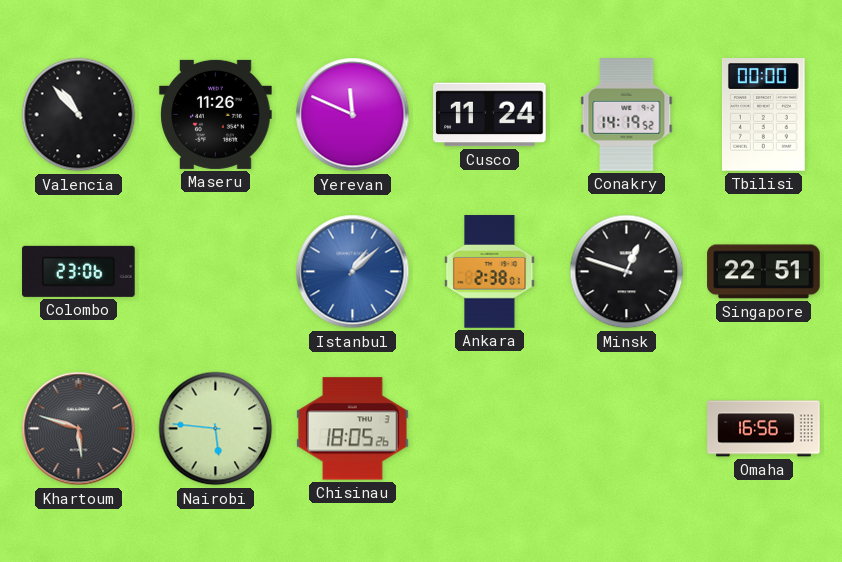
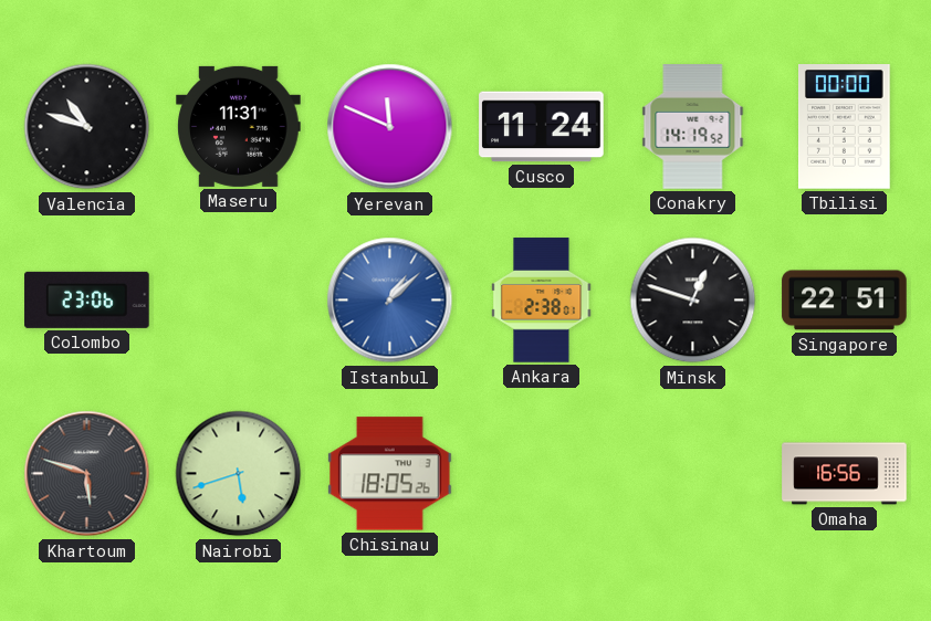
Valencia: 10:53 -> 10:48 (87, 127)
Maseru: 11:26 -> 11:31 (239, 126)
Nairobi: 5:46 -> 5:42 (239, 474)
